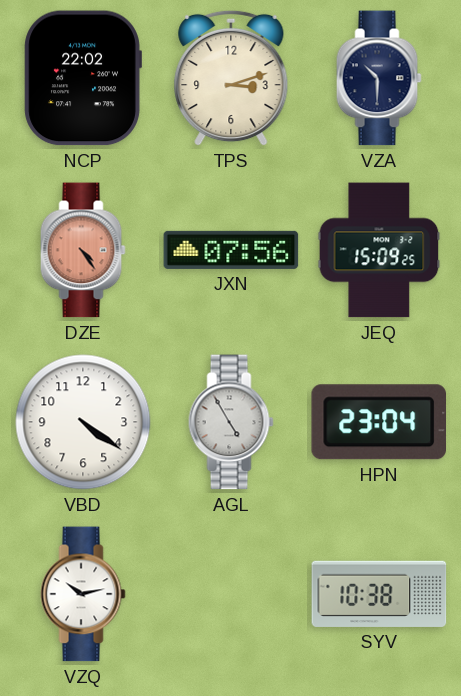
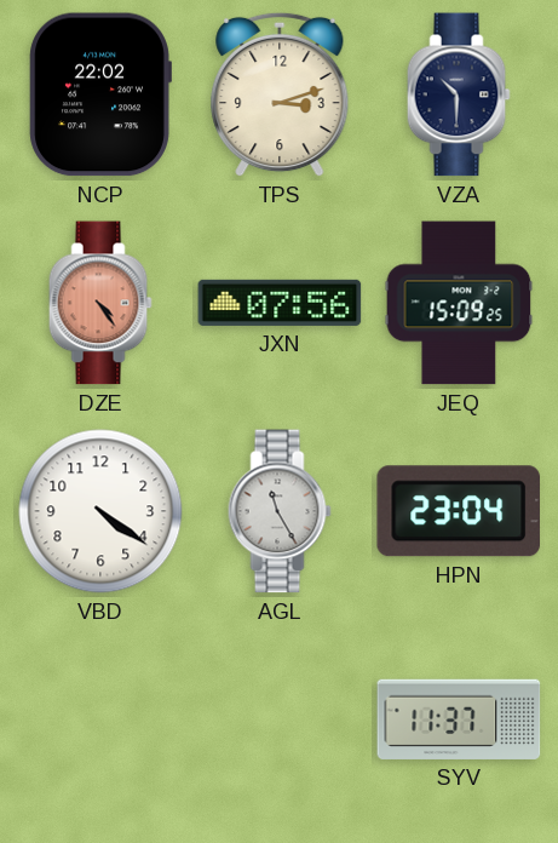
AGL: 4:55 -> 11:25 (280, 511)
VZQ: 10:13 -> none (83, 594)
SYV: 10:38 -> 11:37 (459, 719)
